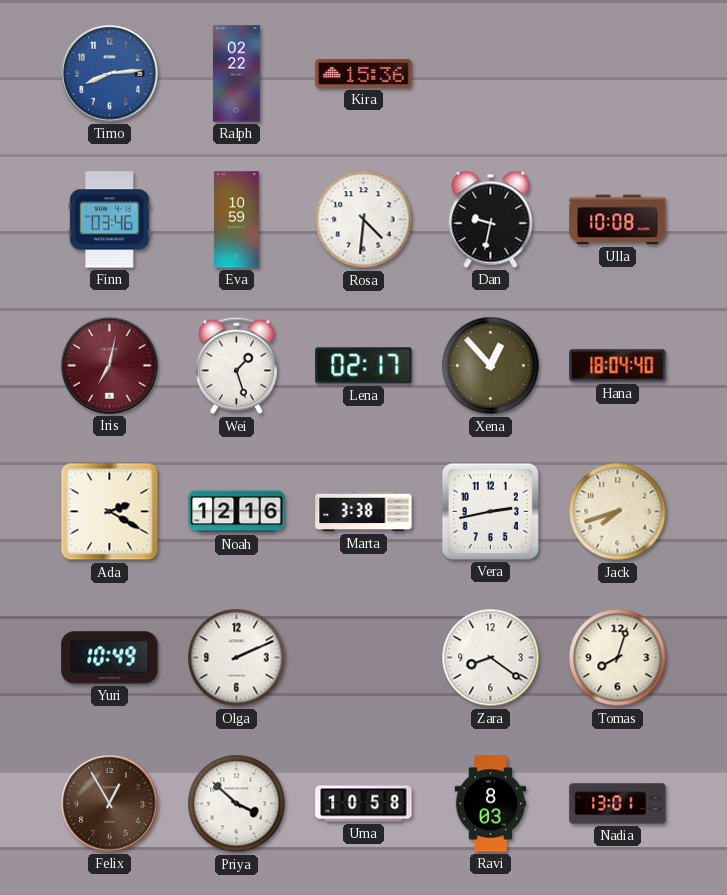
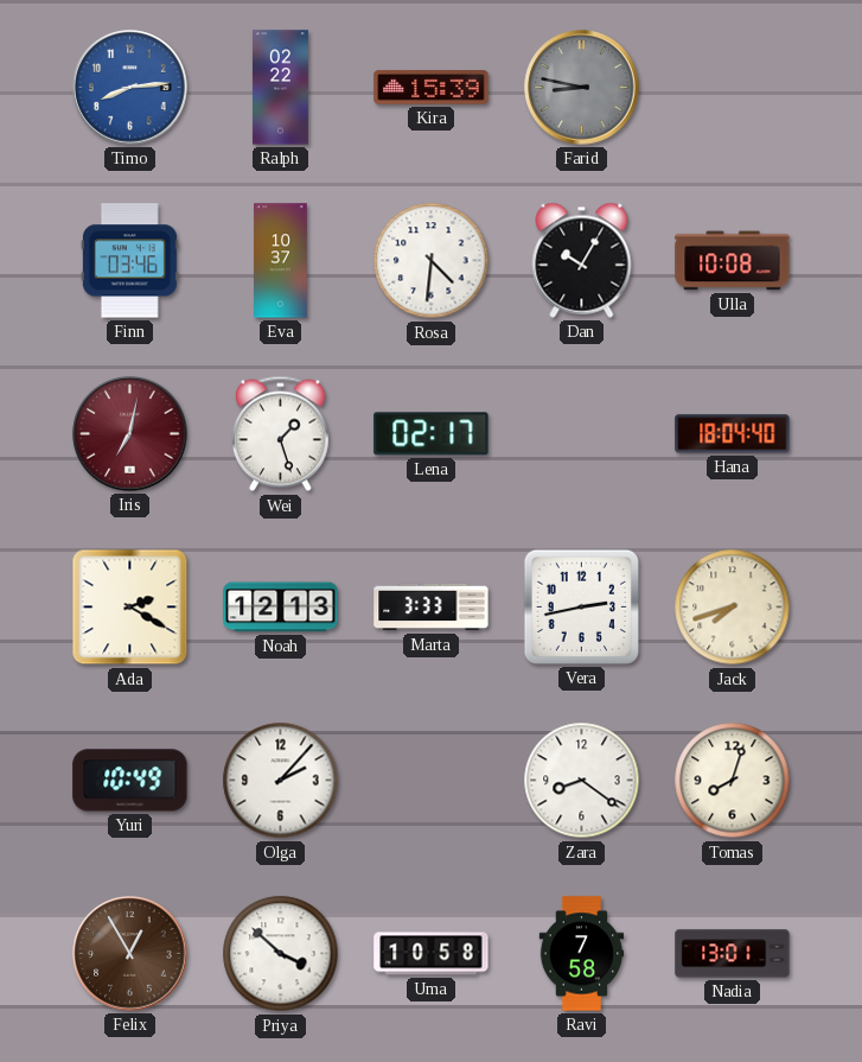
Kira: 15:36 -> 15:39 (432, 88)
Farid: none -> 8:47 (582, 88)
Eva: 10:59 -> 10:37 (281, 261)
Dan: 9:32 -> 10:05 (582, 260)
Xena: 12:53 -> none (491, 366)
Noah: 12:16 -> 12:13 (281, 608)
Marta: 3:38 -> 3:33 (432, 608)
Olga: 2:11 -> 2:07 (281, 781)
Ravi: 8:03 -> 7:58 (582, 954)
